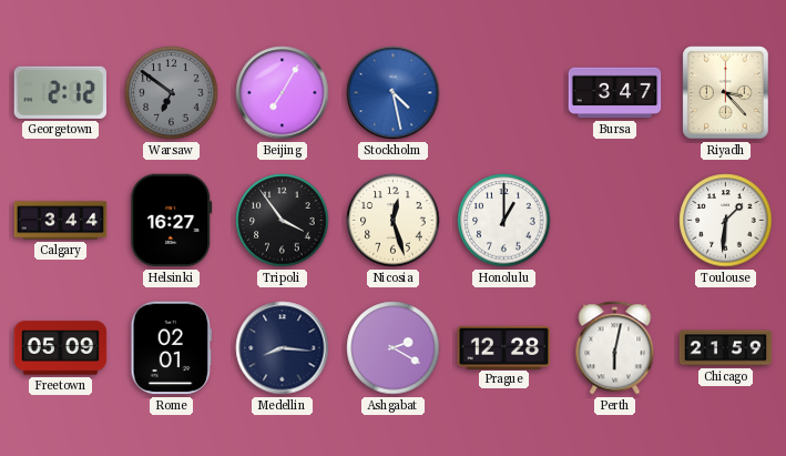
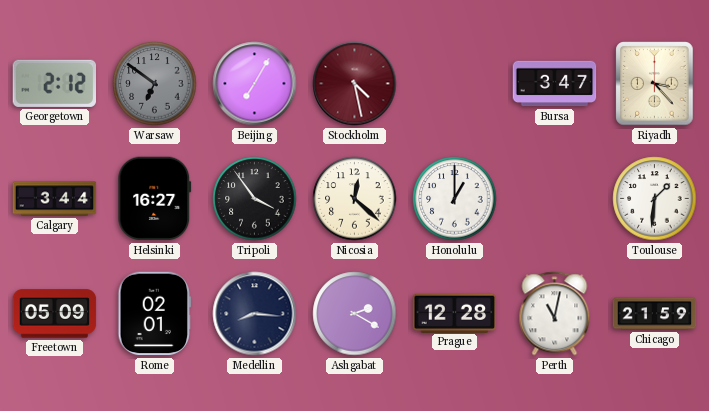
Stockholm dial: blue -> burgundy (355, 84)
Nicosia: 12:27 -> 12:22 (355, 199)
Perth: 6:02 -> 11:02 (555, 314)
